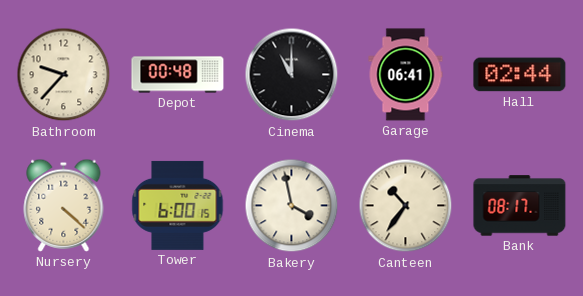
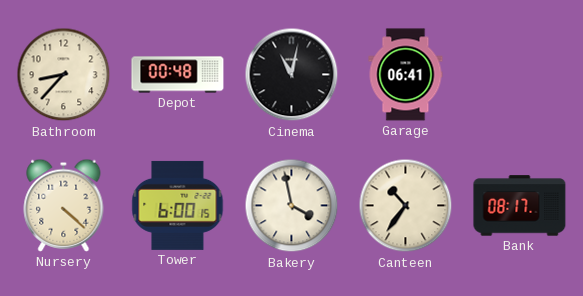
Bathroom: 9:37 -> 8:37 (64, 75)
Cinema: 11:00 -> 11:02 (292, 75)
Hall: 02:44 -> none (520, 75)
